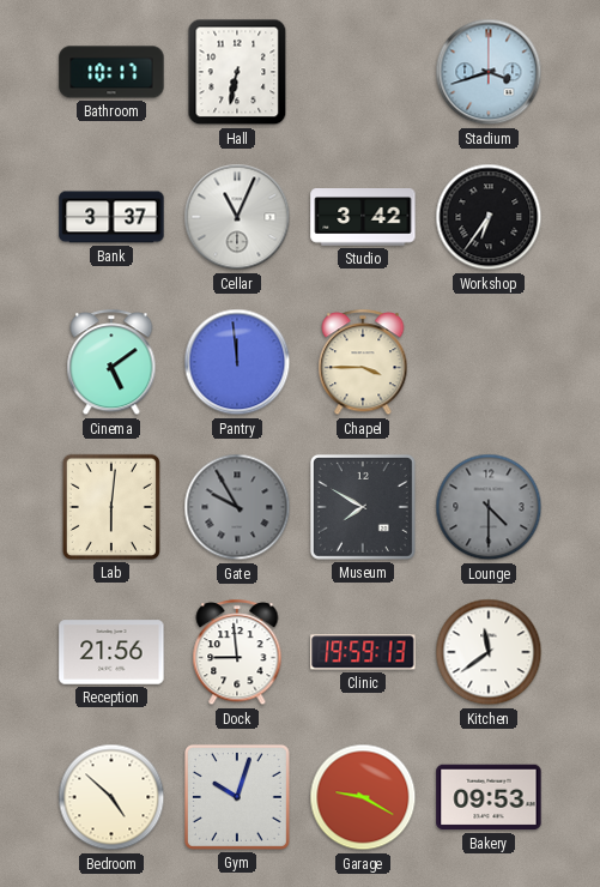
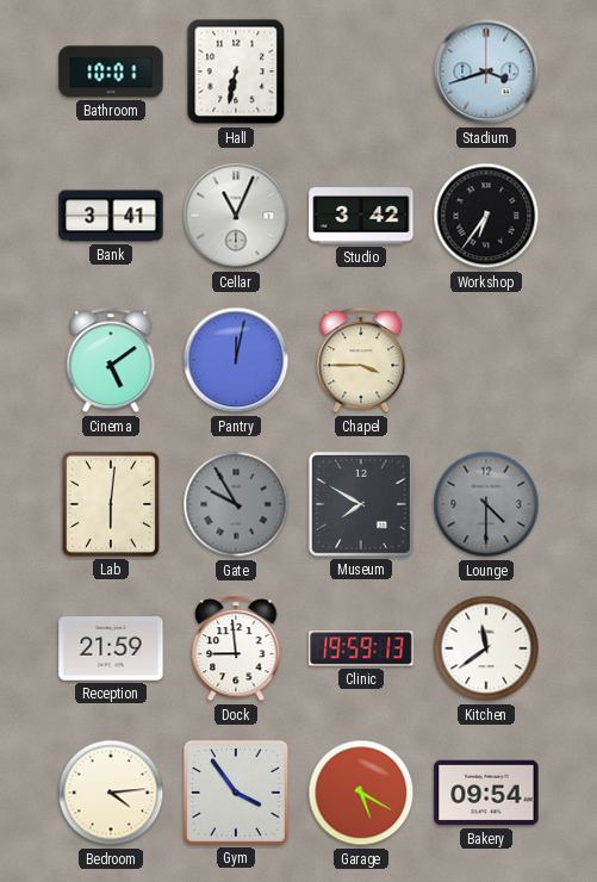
Bathroom: 10:17 -> 10:01 (111, 72)
Bank: 3:37 -> 3:41 (111, 216)
Pantry: 11:59 -> 12:02 (236, 360)
Reception: 21:56 -> 21:59 (111, 648)
Bedroom: 4:52 -> 4:14 (111, 793)
Gym: 10:03 -> 3:54 (236, 793)
Garage: 9:20 -> 5:20 (361, 793)
Bakery: 09:53 -> 09:54 (486, 793)
